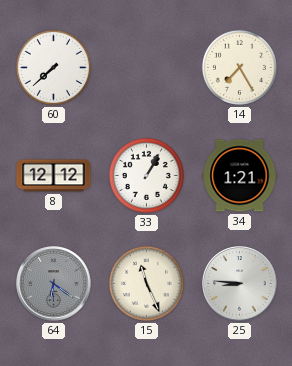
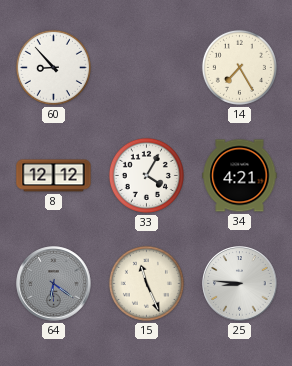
60: 7:38 -> 8:53 (53, 67)
33: 1:05 -> 4:05 (146, 175)
34: 1:21 -> 4:21 (240, 176)
